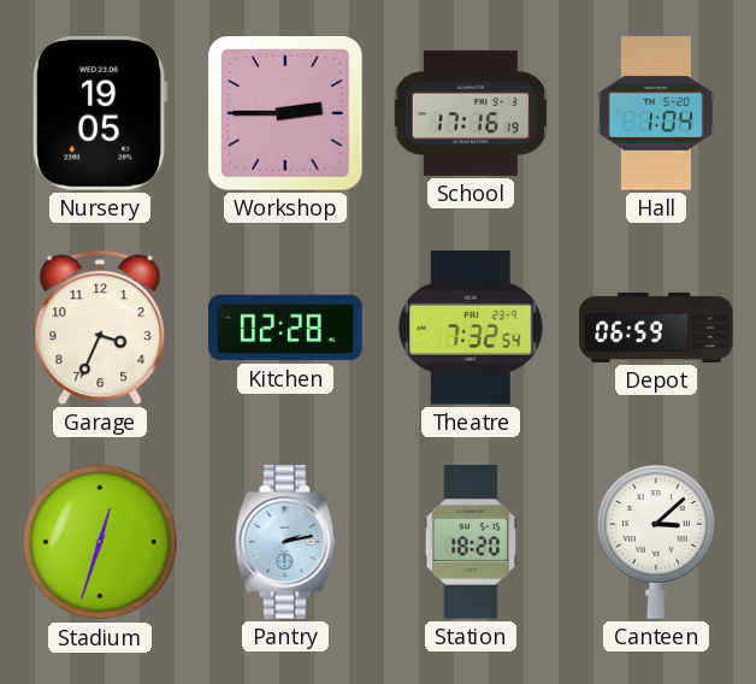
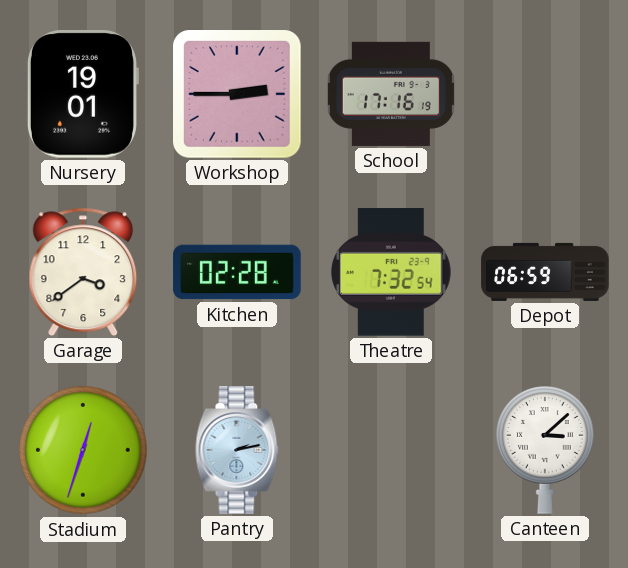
Nursery: 19:05 -> 19:01 (82, 95)
Hall: 1:04 -> none (656, 113)
Garage: 3:34 -> 3:39 (83, 272)
Station: 18:20 -> none (471, 542)
